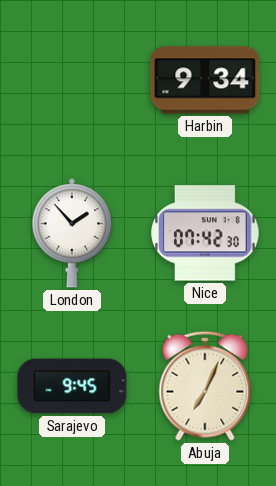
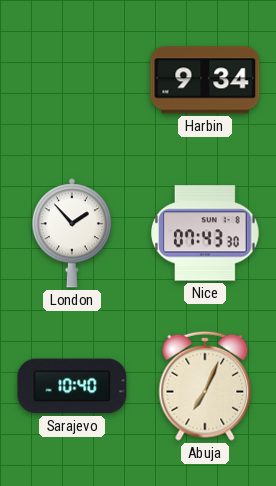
Nice: 07:42 -> 07:43 (205, 233)
Sarajevo: 9:45 -> 10:40 (72, 386)
